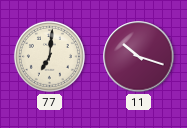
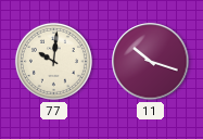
77: 7:01 -> 10:01 (53, 61)
